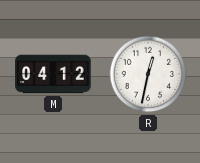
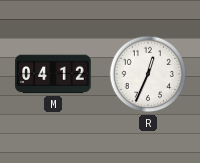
R: 12:32 -> 12:34 (148, 74)
